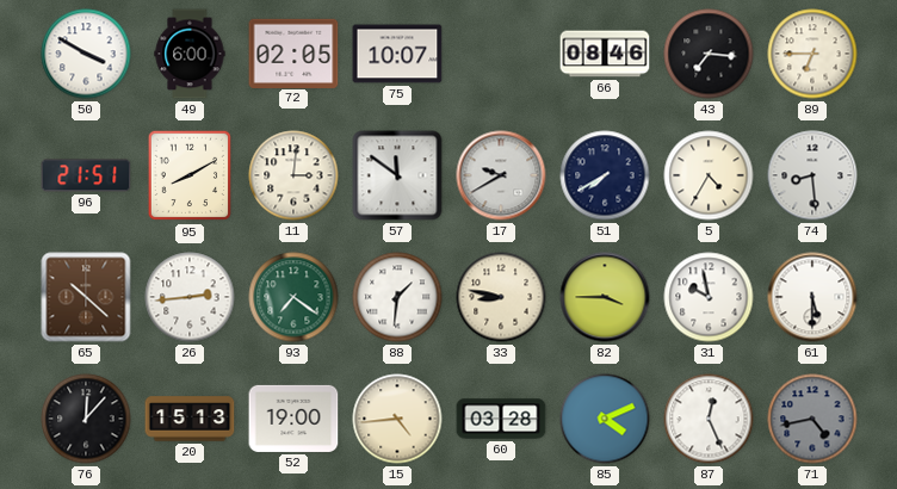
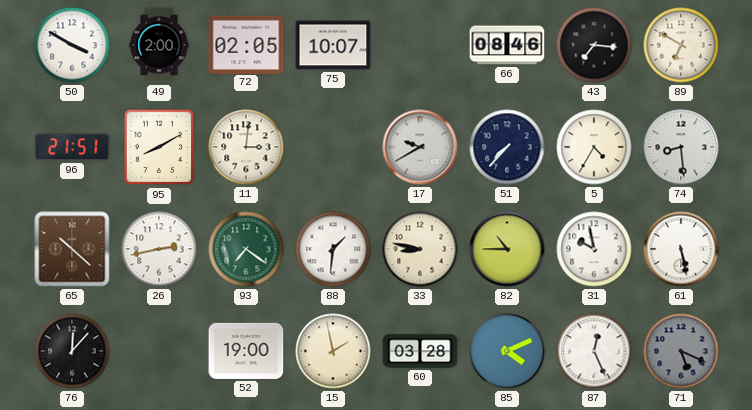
49: 6:00 -> 2:00 (159, 45)
89: 6:45 -> 6:50 (681, 45)
57: 11:51 -> none (397, 175)
51: 7:40 -> 7:37 (507, 147)
26: 2:44 -> 2:43 (159, 249)
82: 3:45 -> 10:45 (507, 249)
61: 5:30 -> 5:28 (681, 249)
20: 15:13 -> none (190, 419)
15: 4:44 -> 1:58 (333, 351)
71: 4:43 -> 5:19 (681, 351)
